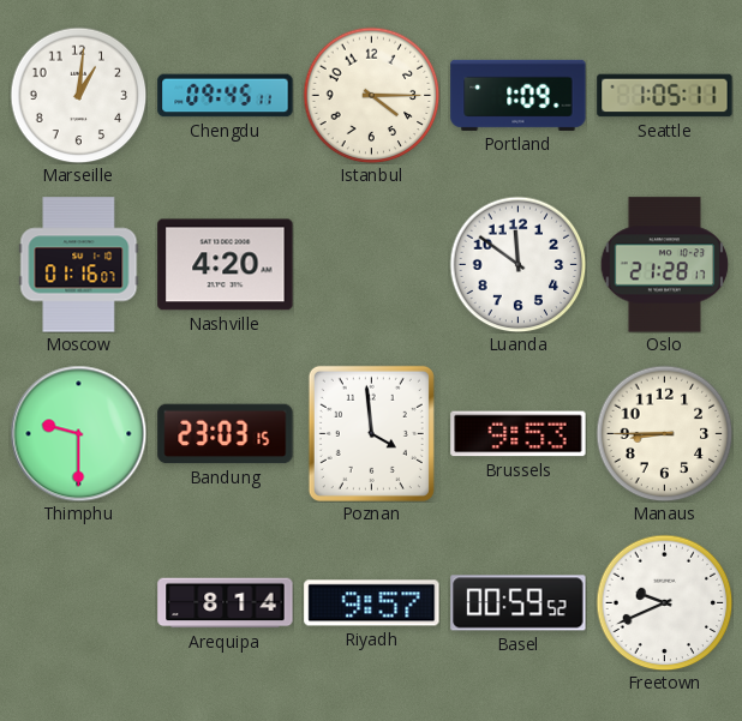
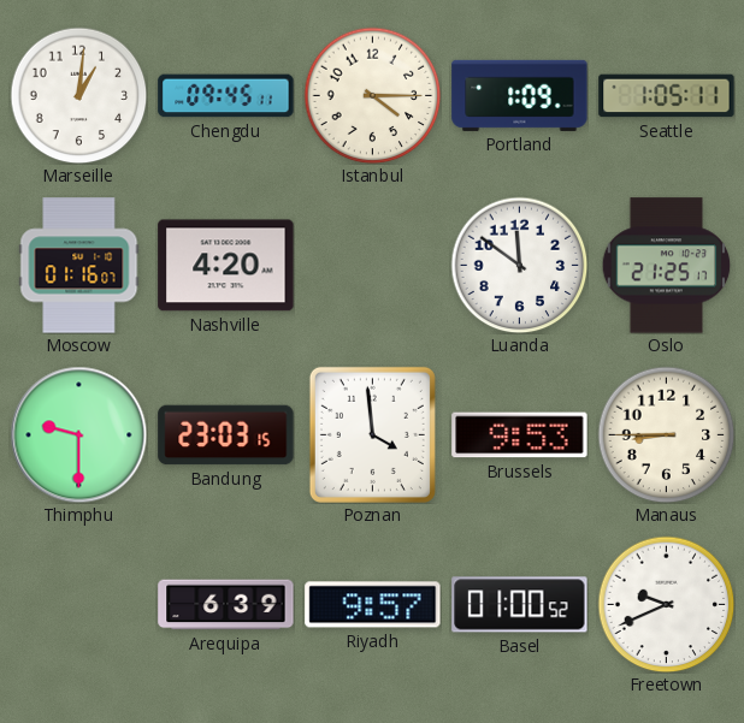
Oslo: 21:28 -> 21:25 (667, 266)
Arequipa: 8:14 -> 6:39 (226, 605)
Basel: 00:59 -> 01:00 (520, 605)
